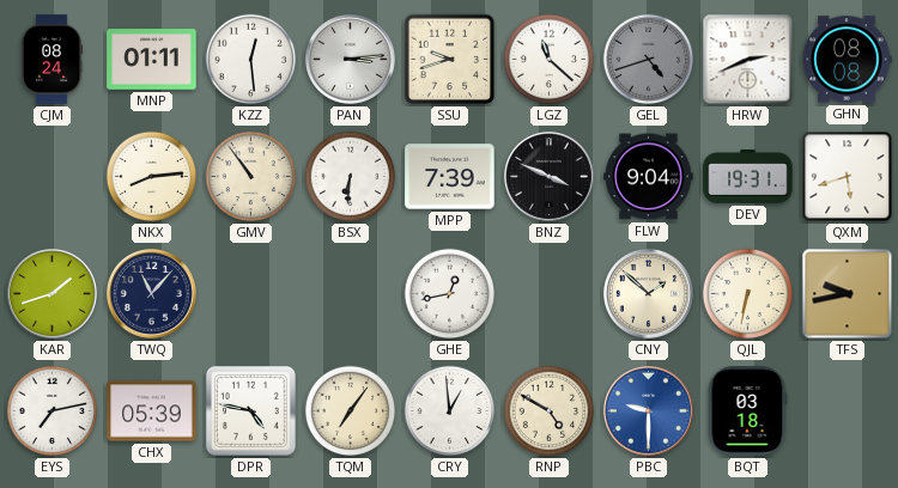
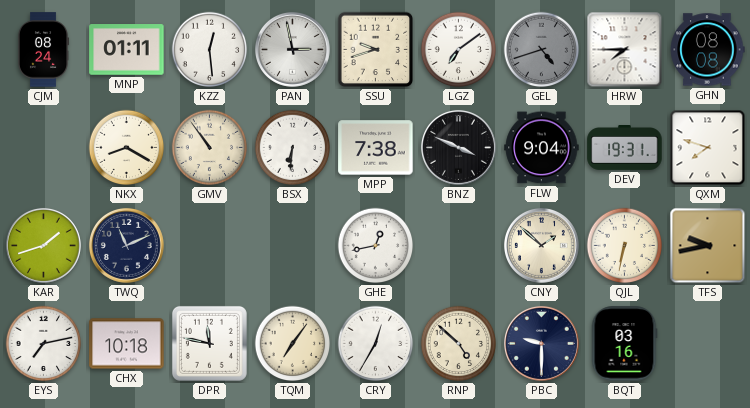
PAN: 3:14 -> 2:58 (292, 49)
LGZ: 11:22 -> 7:09 (459, 50)
HRW: 2:41 -> 7:45 (625, 50)
NKX: 8:14 -> 8:20 (127, 148)
MPP: 7:39 -> 7:38 (376, 148)
QXM: 5:42 -> 7:48 (708, 148)
TWQ: 11:07 -> 11:11 (126, 245)
CHX: 05:39 -> 10:18 (127, 344)
DPR: 4:47 -> 11:47 (209, 343)
CRY: 12:59 -> 12:35 (376, 344)
RNP: 4:50 -> 4:52 (459, 344)
PBC dial: blue -> navy (541, 343)
BQT: 03:18 -> 03:16 (624, 344)
